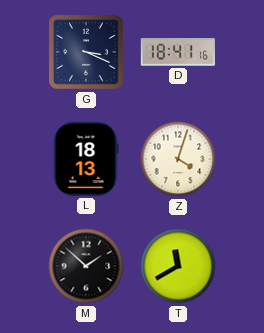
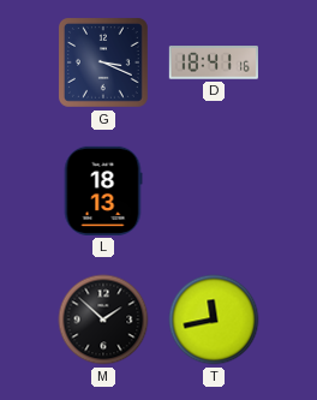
Z: 4:03 -> none (178, 159)
T: 11:40 -> 11:43 (214, 320)
